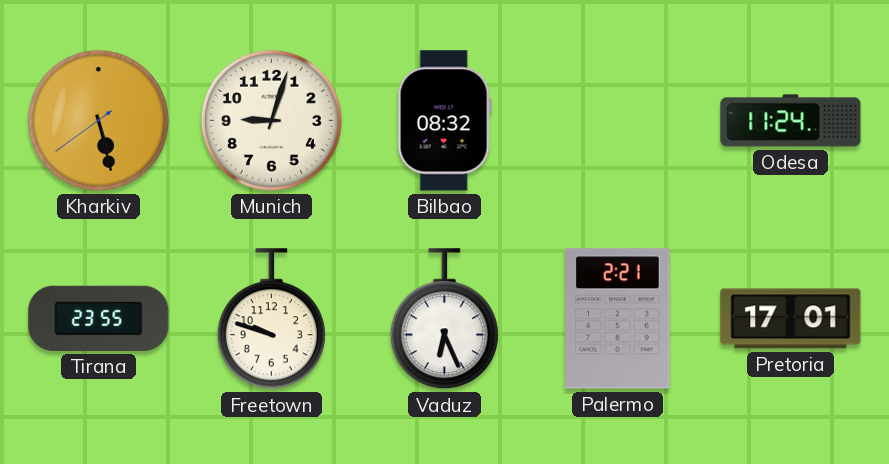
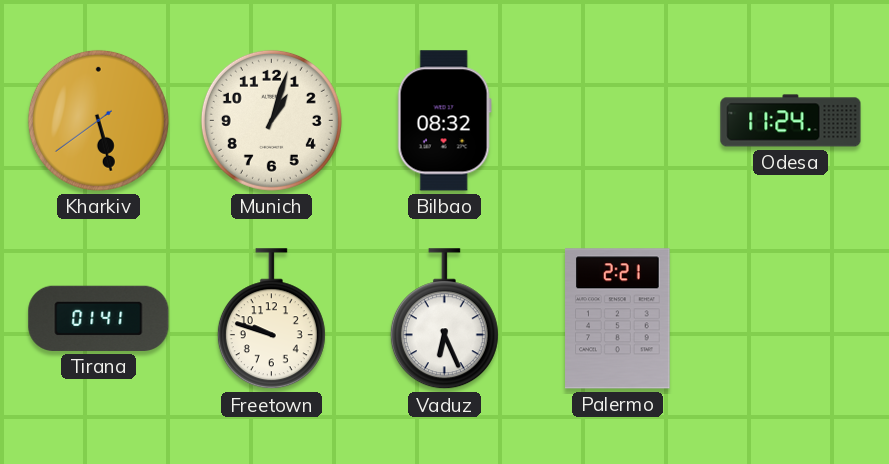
Munich: 9:03 -> 1:03 (271, 120)
Tirana: 23:55 -> 01:41 (99, 318)
Pretoria: 17:01 -> none (791, 319)
